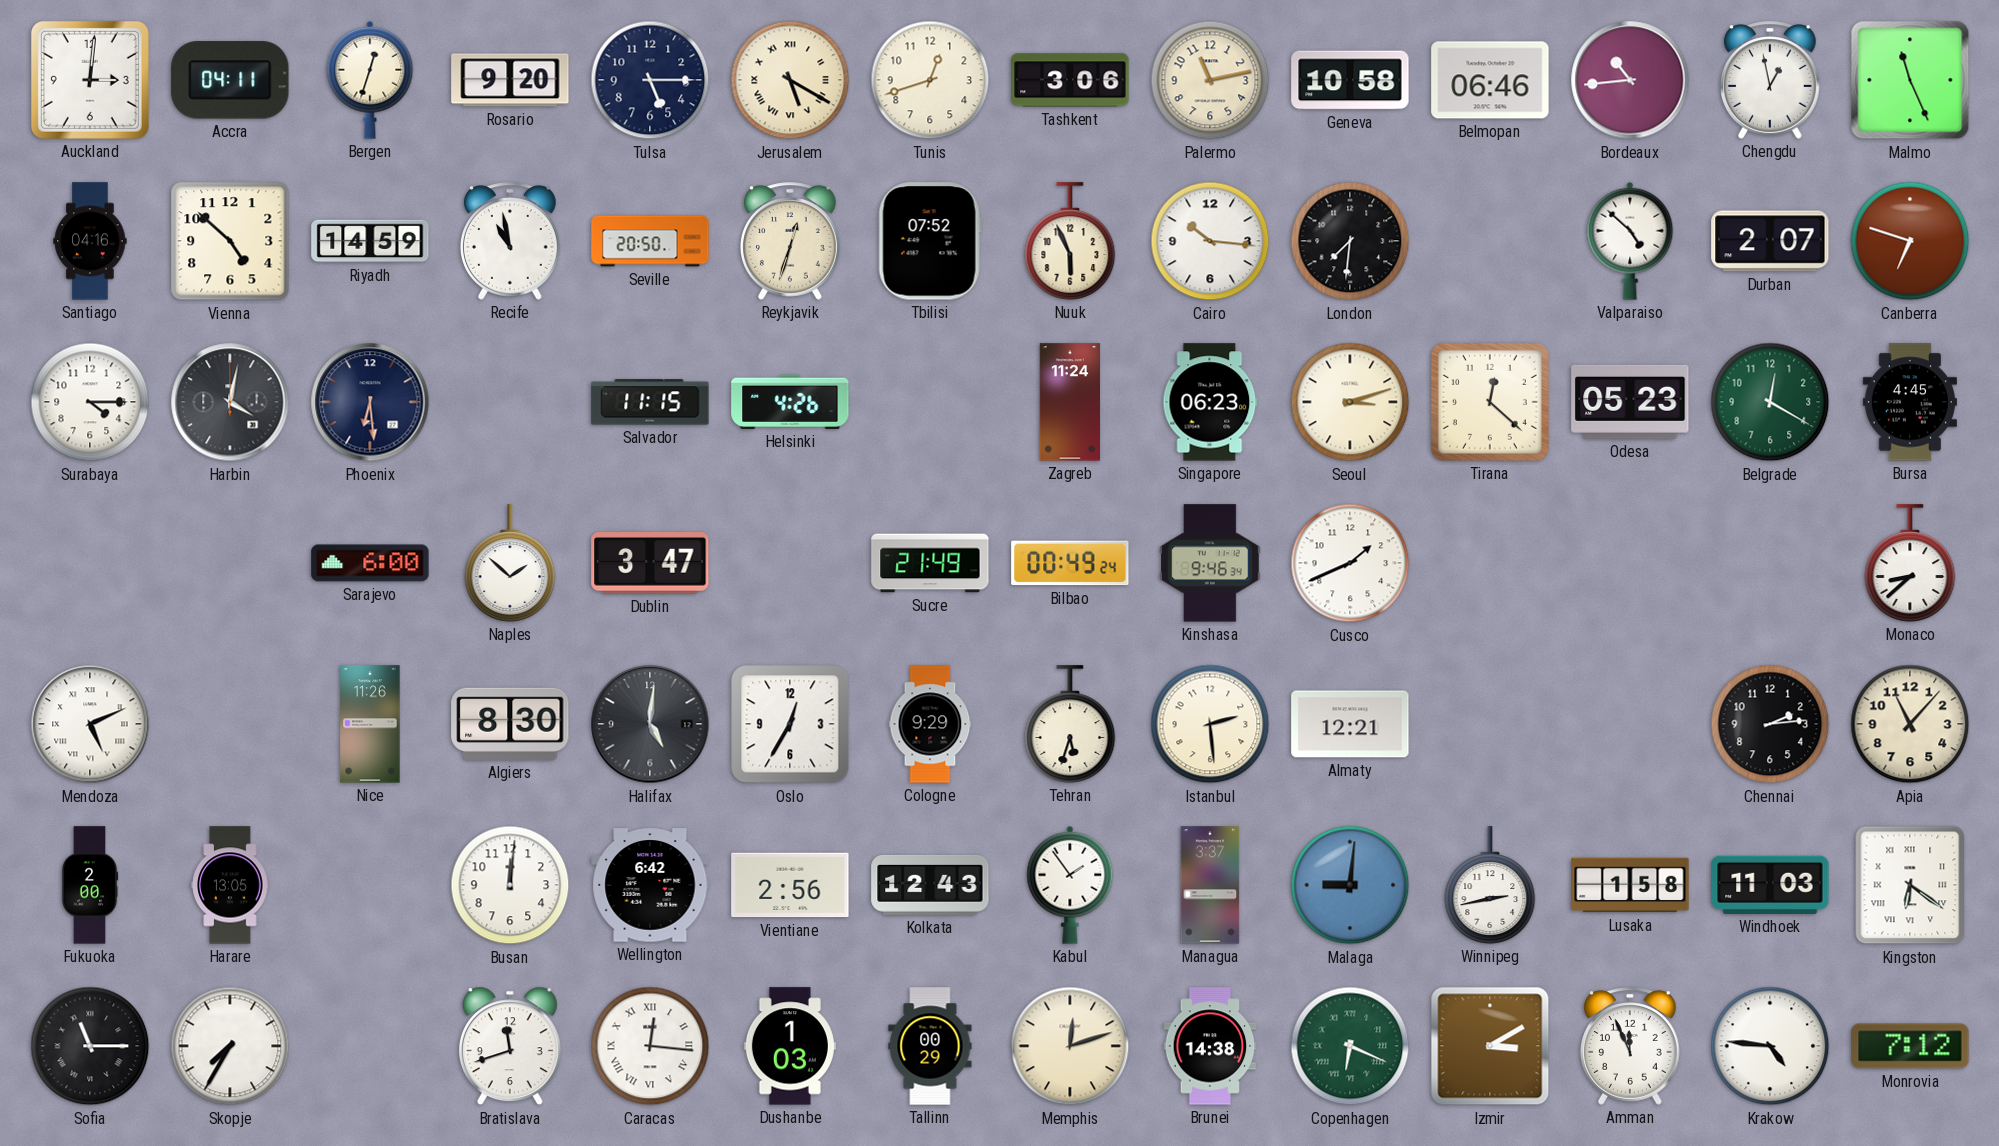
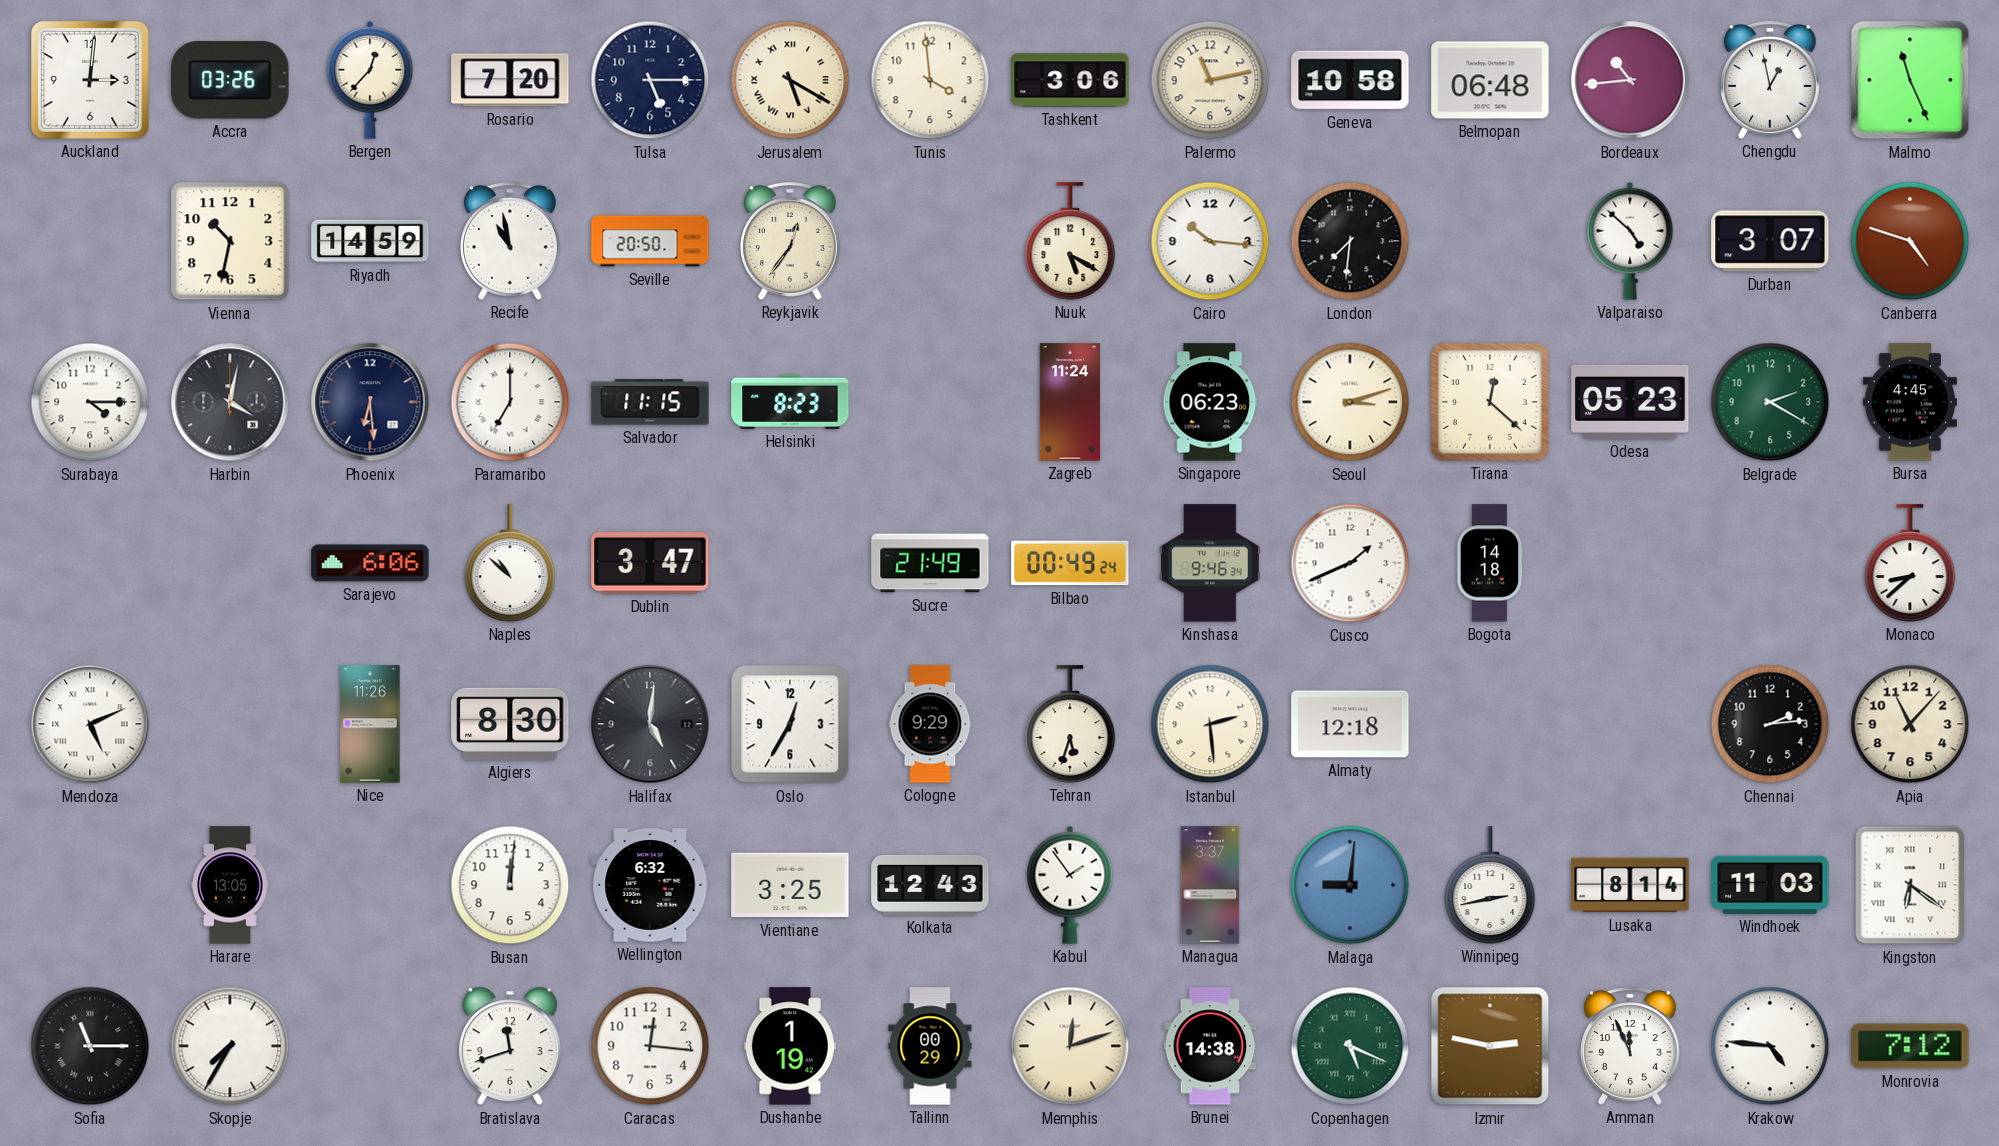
Accra: 04:11 -> 03:26 (230, 80)
Bergen: 12:33 -> 12:37 (370, 80)
Rosario: 9:20 -> 7:20 (510, 80)
Tunis: 12:42 -> 3:59 (930, 80)
Belmopan: 06:46 -> 06:48 (1490, 80)
Santiago: 04:16 -> none (90, 241)
Vienna: 4:52 -> 10:32 (230, 241)
Reykjavik: 12:33 -> 12:36 (791, 241)
Tbilisi: 07:52 -> none (930, 241)
Nuuk: 5:56 -> 5:20 (1070, 241)
Durban: 2:07 -> 3:07 (1770, 241)
Canberra: 6:48 -> 4:48 (1910, 241)
Paramaribo: none -> 7:00 (510, 402)
Helsinki: 4:26 -> 8:23 (790, 402)
Belgrade: 12:20 -> 2:20 (1770, 402)
Sarajevo: 6:00 -> 6:06 (370, 563)
Naples: 1:52 -> 10:52 (510, 563)
Bogota: none -> 14:18 (1490, 563)
Almaty: 12:21 -> 12:18 (1350, 724)
Fukuoka: 2:00 -> none (90, 885)
Wellington: 6:42 -> 6:32 (650, 885)
Vientiane: 2:56 -> 3:25 (790, 885)
Lusaka: 1:58 -> 8:14 (1630, 885)
Caracas numerals: Roman -> Arabic (650, 1046)
Dushanbe: 1:03 -> 1:19 (790, 1046)
Copenhagen: 6:19 -> 5:19 (1350, 1046)
Izmir: 3:10 -> 2:47 (1490, 1046)
